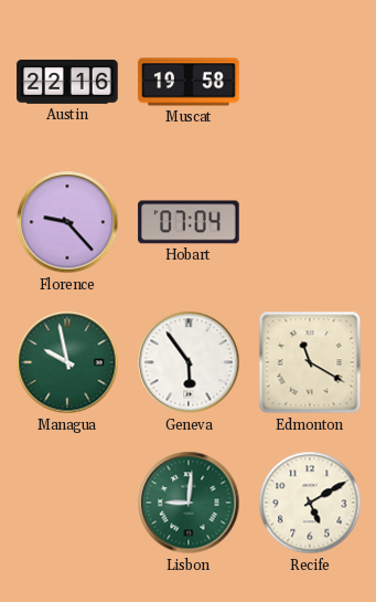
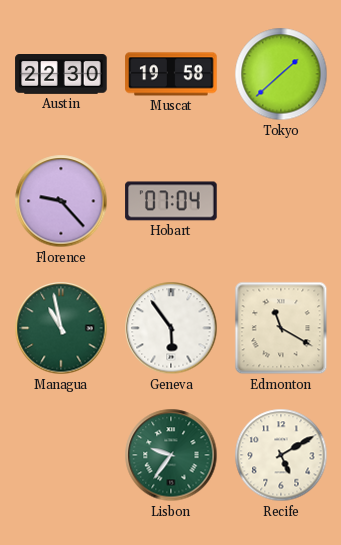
Austin: 22:16 -> 22:30 (61, 75)
Tokyo: none -> 1:38 (281, 74)
Managua: 9:58 -> 10:58 (61, 328)
Lisbon: 9:01 -> 9:36 (171, 455)
